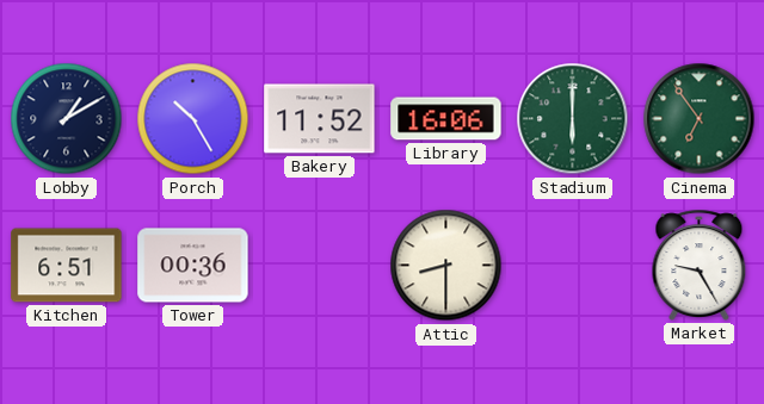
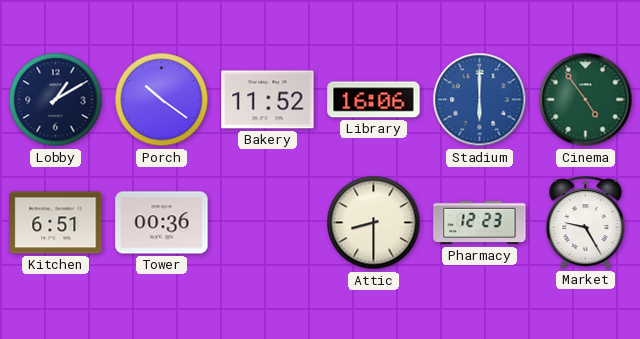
Porch: 10:25 -> 10:21 (162, 100)
Stadium dial: green -> blue (480, 100)
Cinema: 6:54 -> 4:54 (586, 100)
Pharmacy: none -> 12:23 (480, 223)
